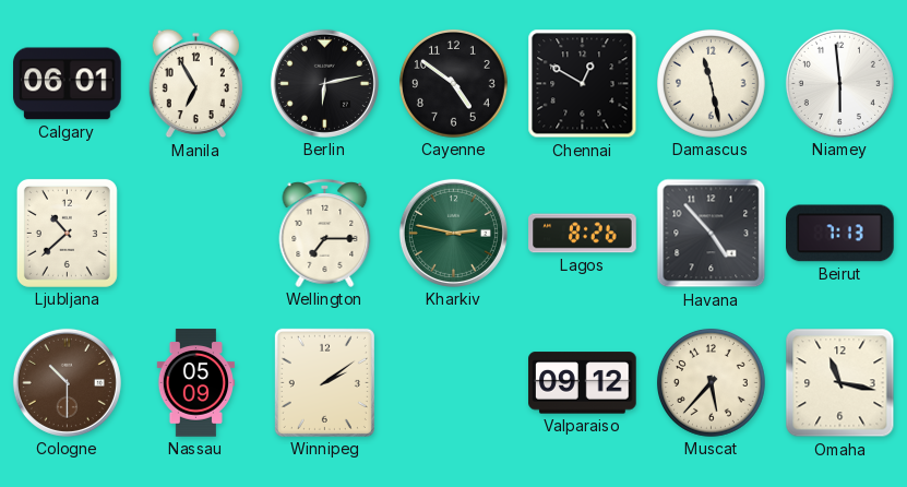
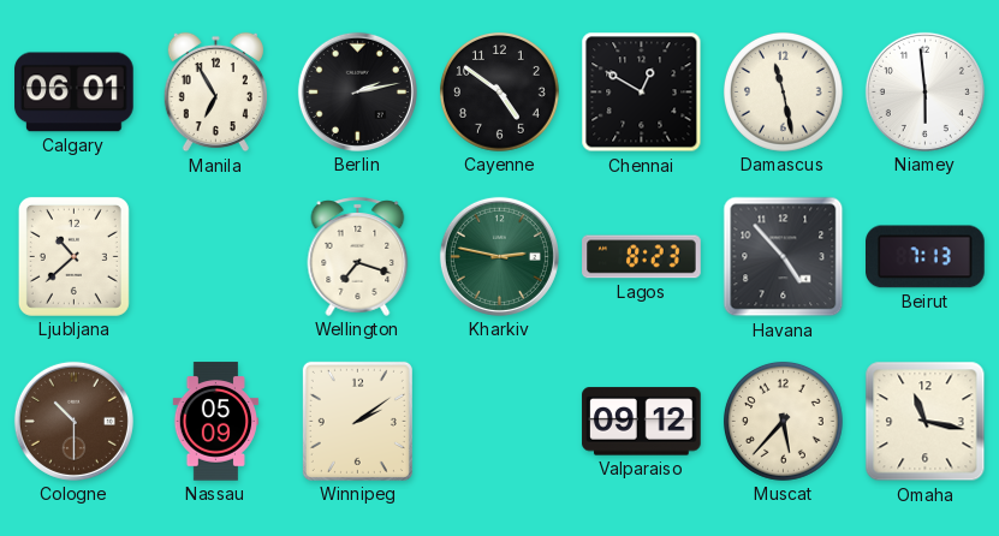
Berlin: 6:13 -> 2:13 (357, 91)
Wellington: 7:15 -> 7:18 (358, 256)
Lagos: 8:26 -> 8:23 (642, 257)
